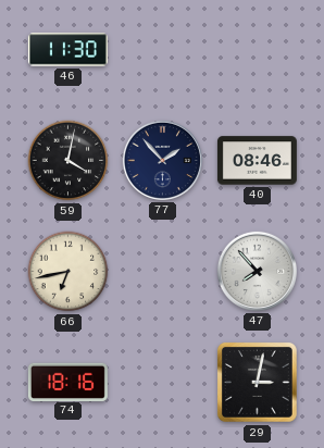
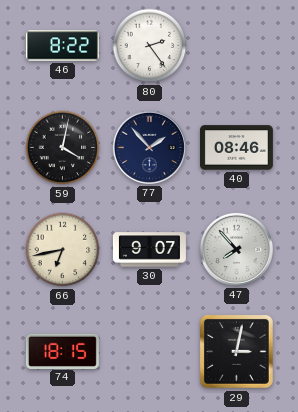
46: 11:30 -> 8:22 (62, 46)
80: none -> 2:24 (150, 46)
30: none -> 9:07 (149, 250)
74: 18:16 -> 18:15 (62, 351)
